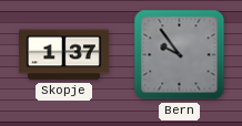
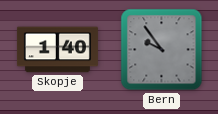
Skopje: 1:37 -> 1:40 (57, 50)
